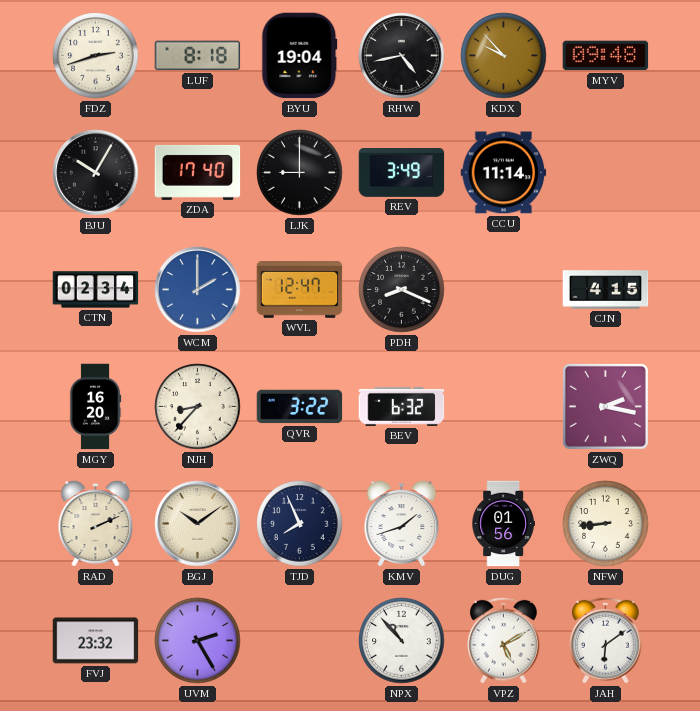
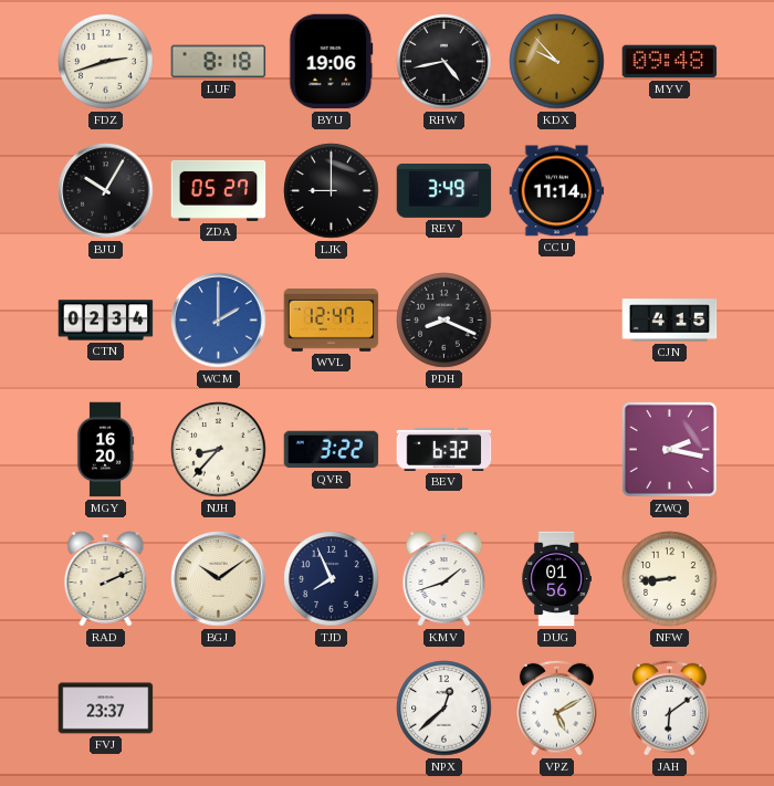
BYU: 19:04 -> 19:06 (332, 62)
ZDA: 17:40 -> 05:27 (219, 190)
FVJ: 23:32 -> 23:37 (106, 709)
UVM: 2:25 -> none (198, 641)
NPX: 10:53 -> 12:38 (444, 709)
